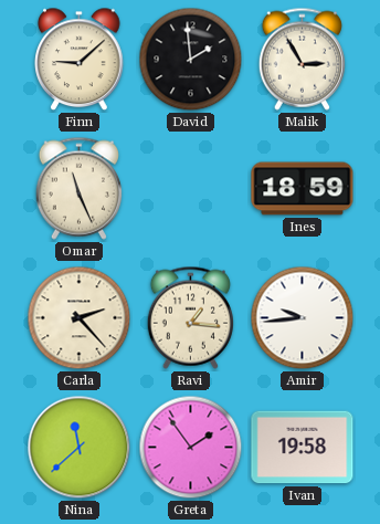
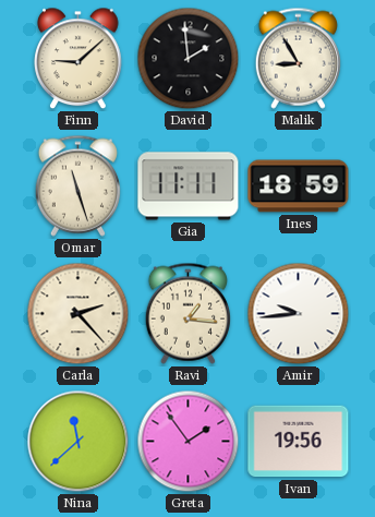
Malik: 2:55 -> 8:55 (298, 58)
Omar: 11:26 -> 11:27 (77, 185)
Gia: none -> 11:11 (189, 187)
Ivan: 19:58 -> 19:56 (299, 442)
